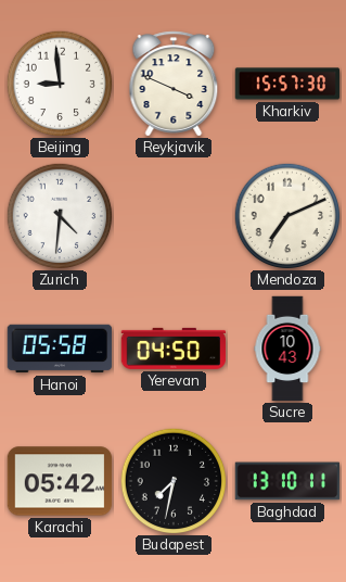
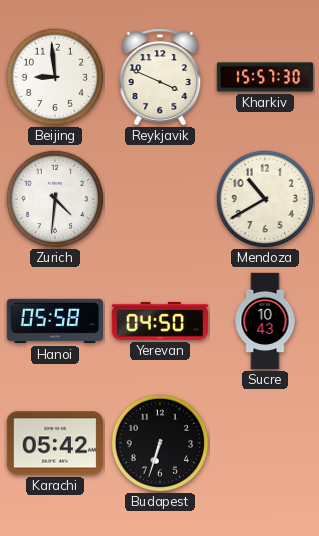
Mendoza: 7:11 -> 10:40 (265, 199)
Budapest: 7:32 -> 6:33 (160, 443)
Baghdad: 13:10 -> none (287, 481)
